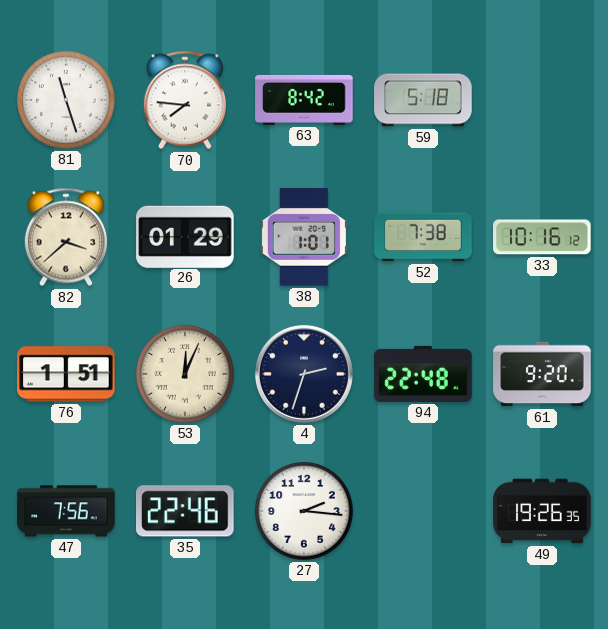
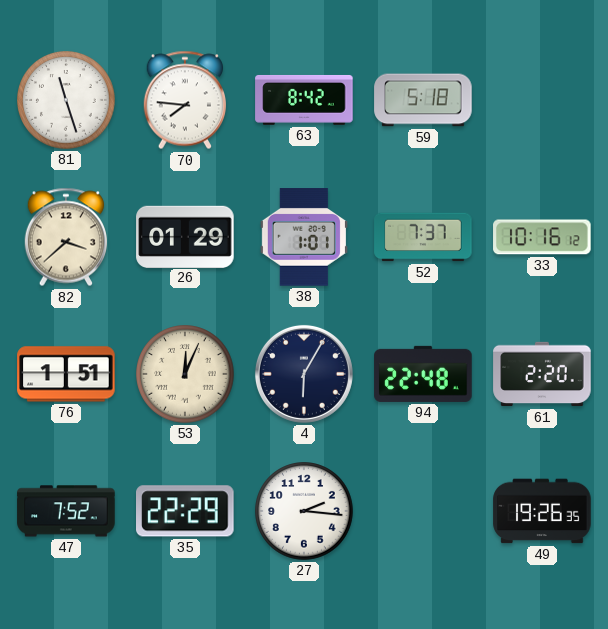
52: 7:38 -> 7:37 (423, 237)
4: 2:33 -> 6:05 (304, 374)
61: 9:20 -> 2:20 (542, 374)
47: 7:56 -> 7:52 (66, 511)
35: 22:46 -> 22:29 (185, 511)
